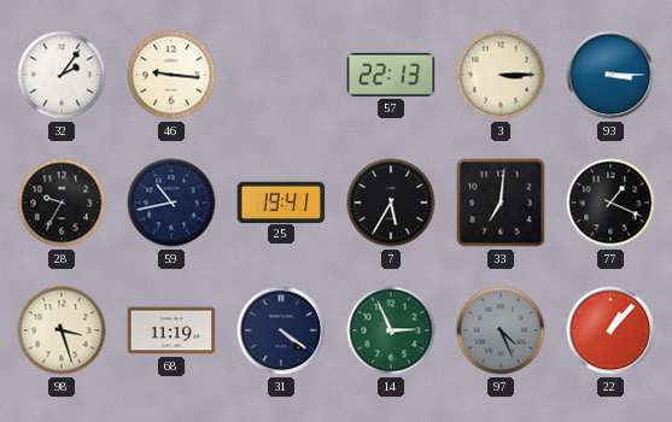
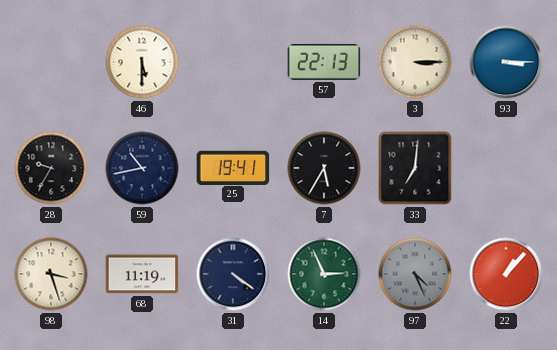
32: 2:06 -> none (62, 75)
46: 9:16 -> 5:30 (142, 62)
77: 1:19 -> none (610, 203)
